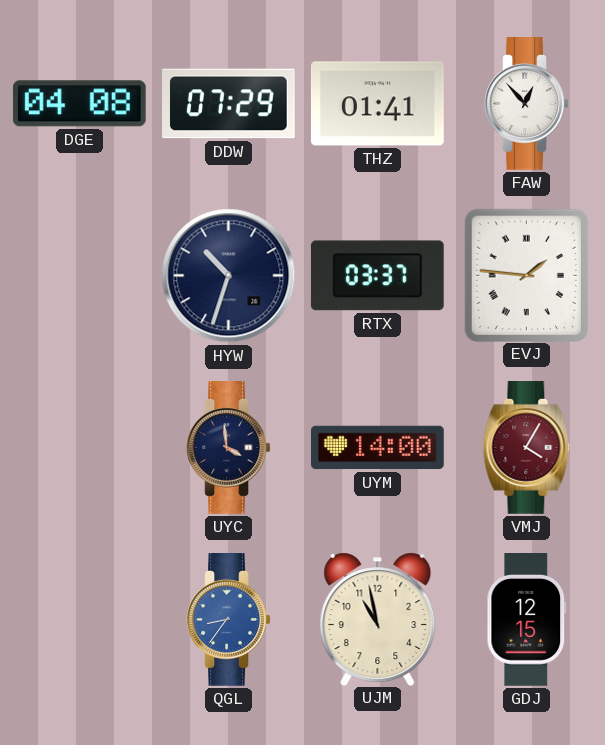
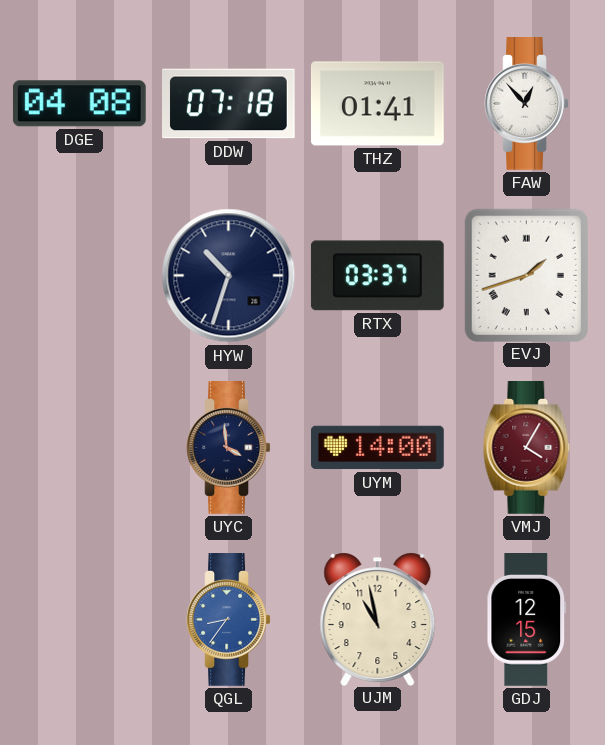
DDW: 07:29 -> 07:18 (229, 104)
EVJ: 1:46 -> 1:42 (526, 275)
